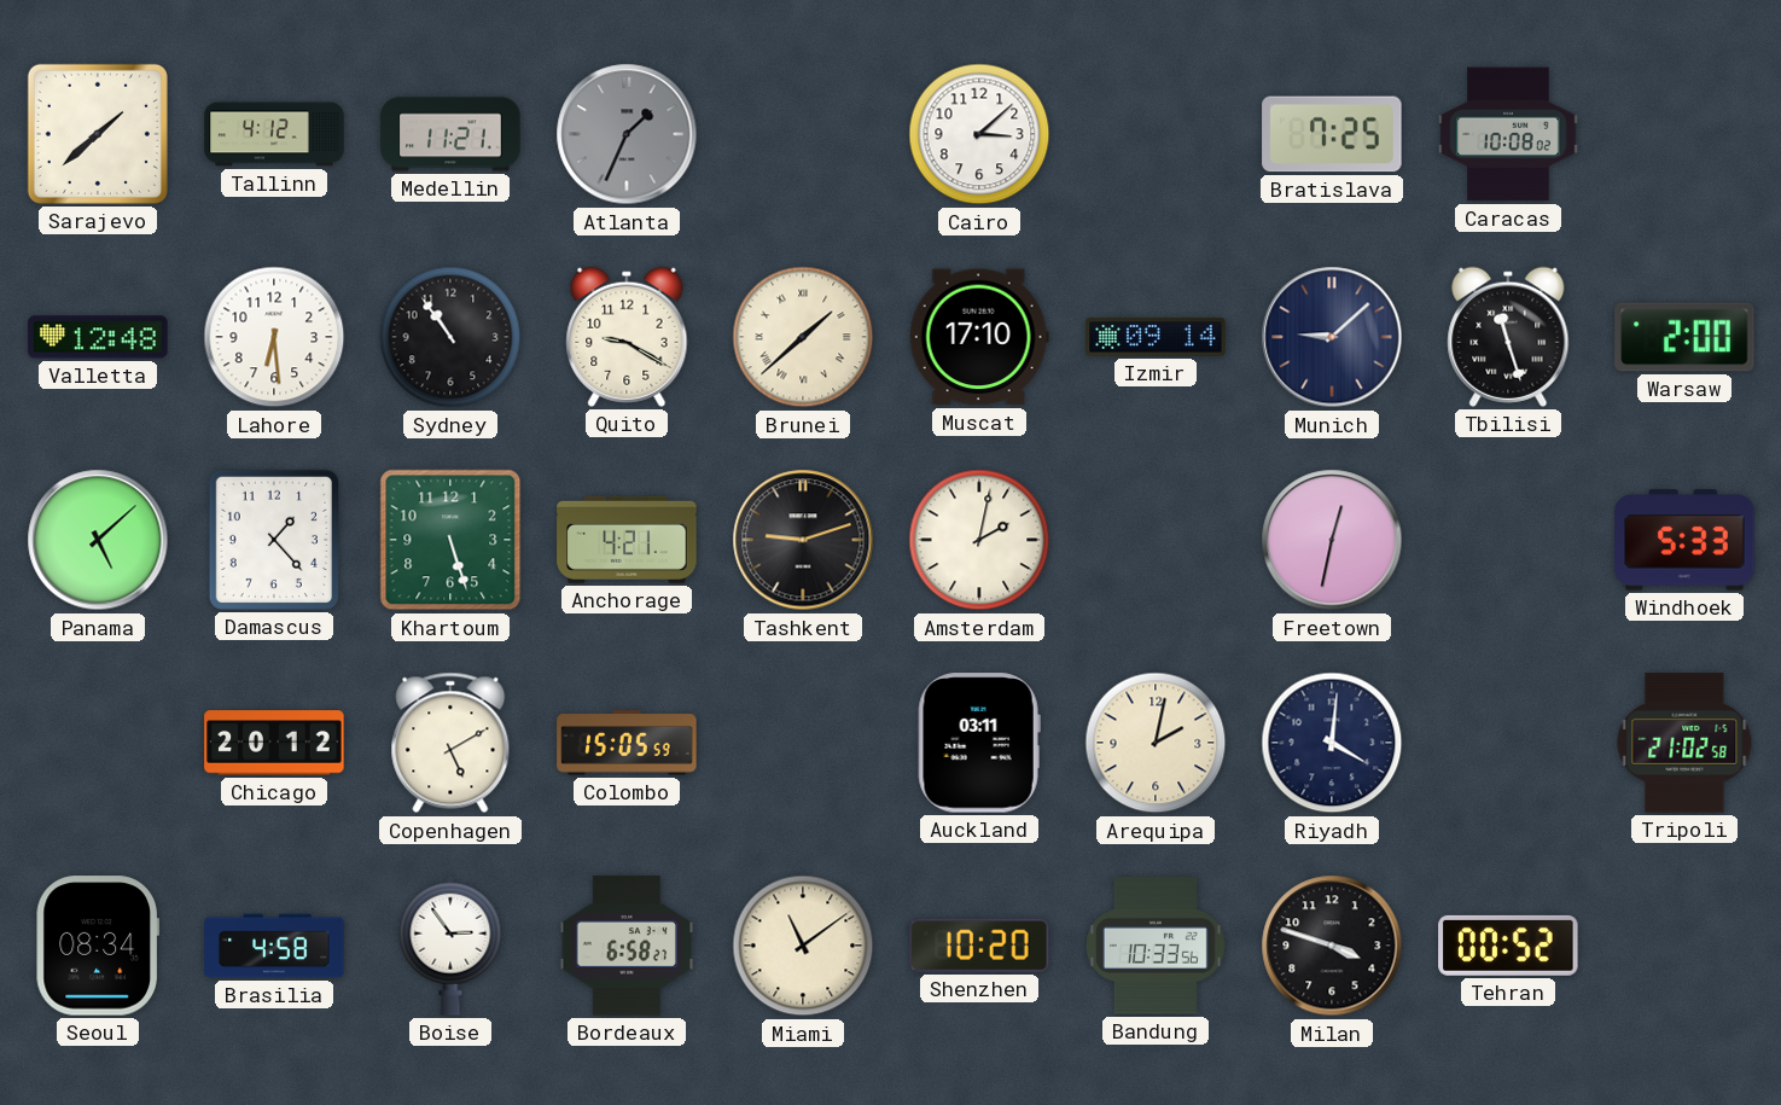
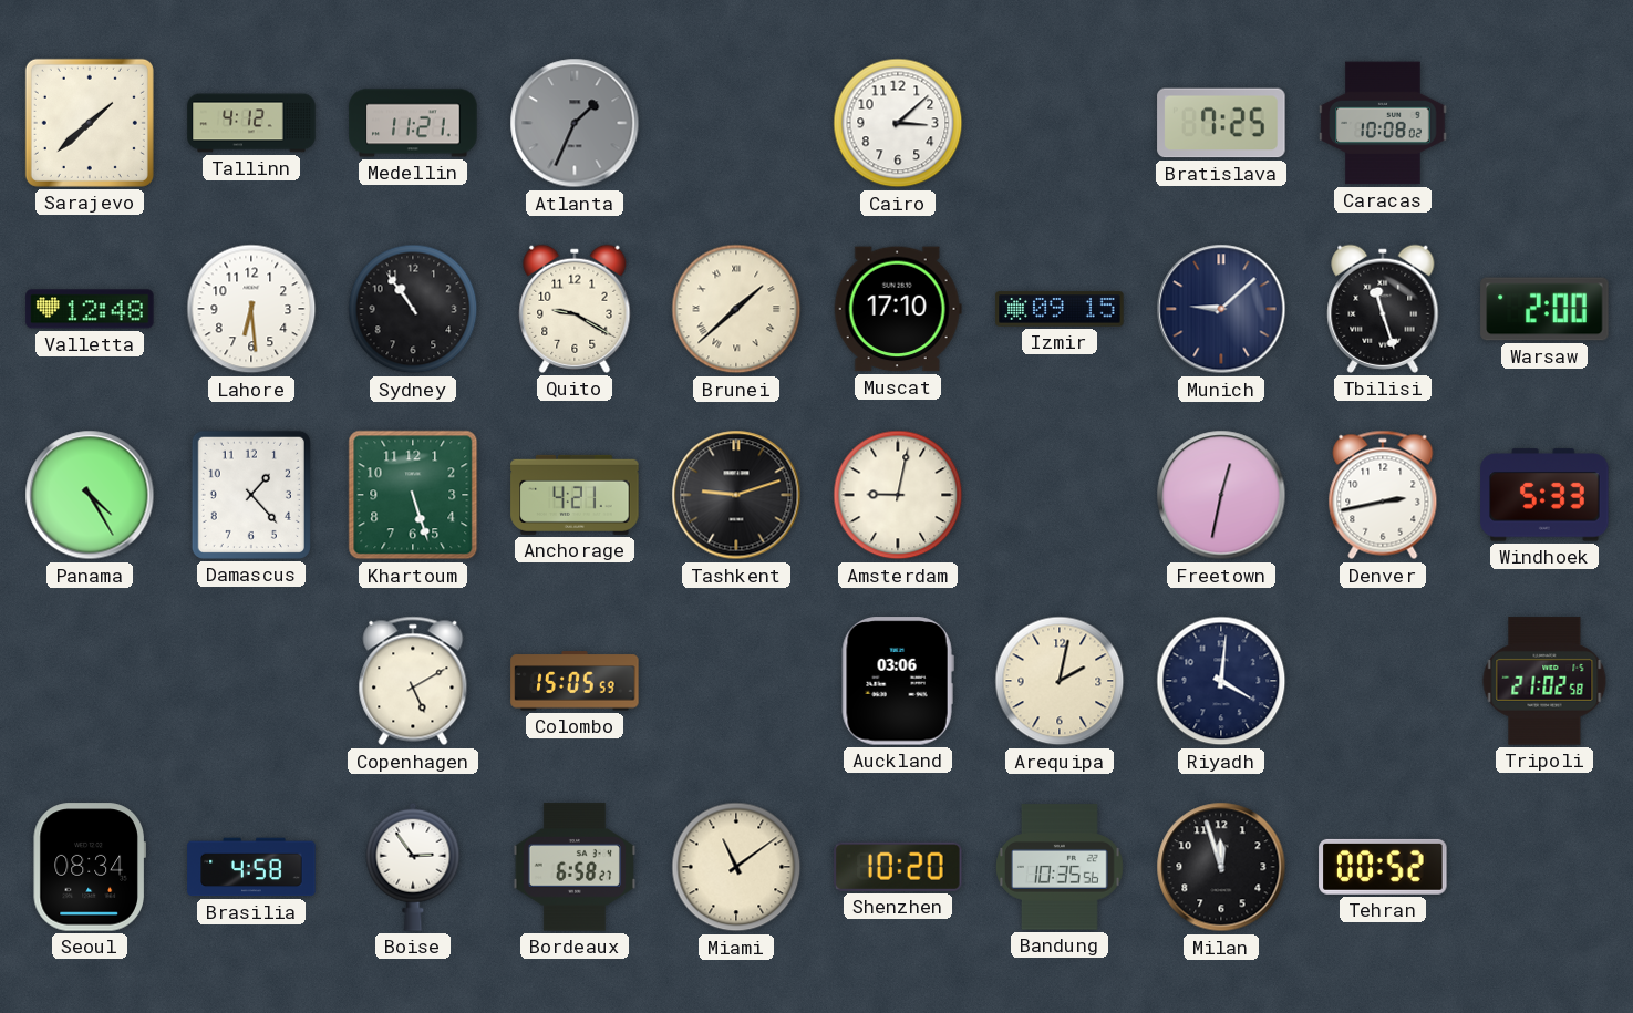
Izmir: 09:14 -> 09:15 (1060, 309)
Panama: 5:08 -> 4:25 (90, 495)
Amsterdam: 2:02 -> 9:02 (898, 495)
Denver: none -> 2:43 (1383, 495)
Chicago: 20:12 -> none (274, 743)
Auckland: 03:11 -> 03:06 (898, 681)
Bandung: 10:33 -> 10:35 (1060, 867)
Milan: 3:48 -> 11:57 (1221, 867)
